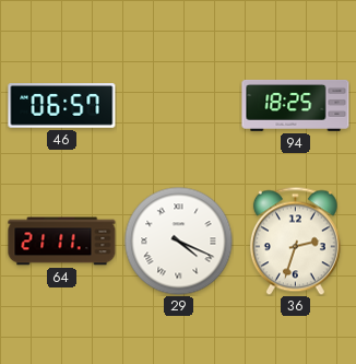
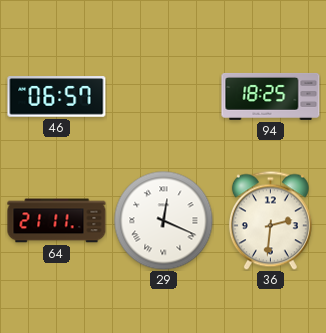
29: 4:19 -> 12:19 (164, 221)
36: 2:33 -> 2:31 (270, 220)
